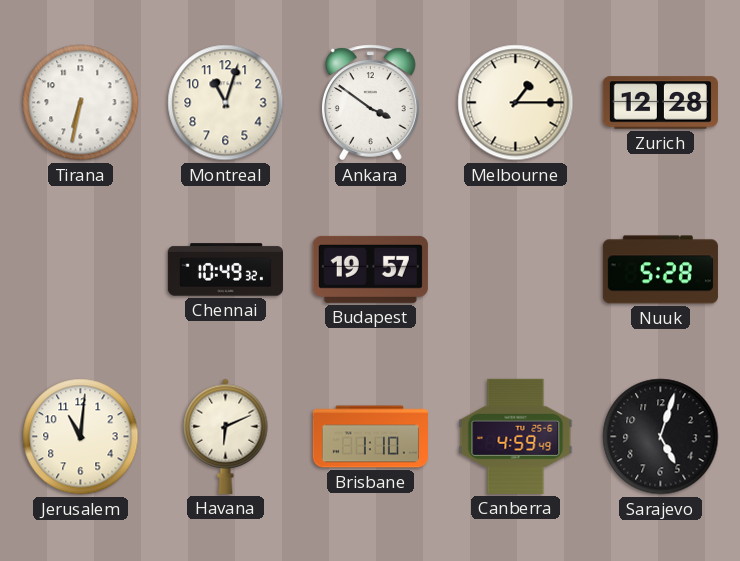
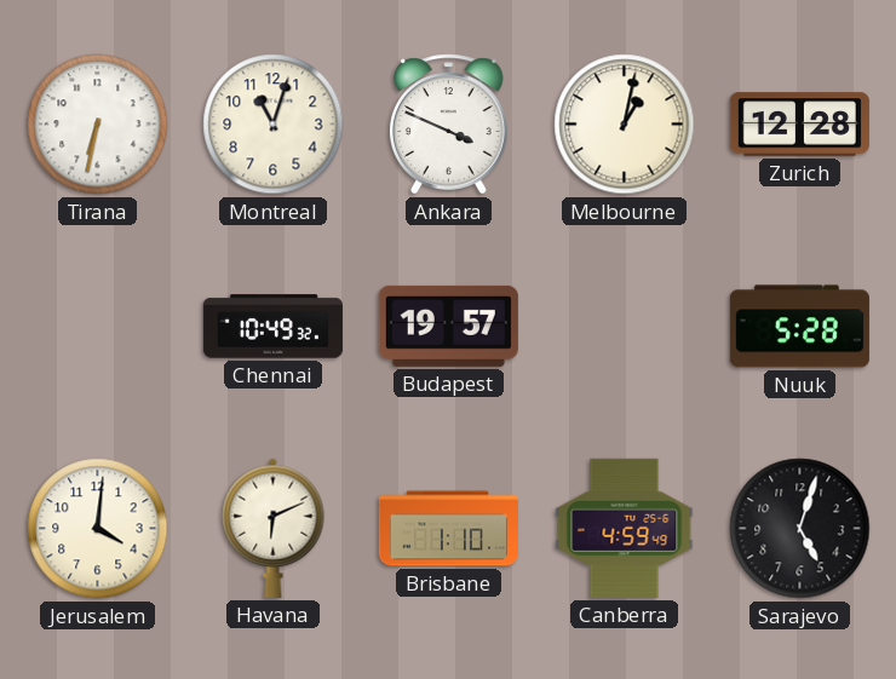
Ankara: 3:51 -> 3:49 (449, 125)
Melbourne: 1:15 -> 1:02 (625, 125)
Jerusalem: 11:01 -> 4:01 (98, 529)
